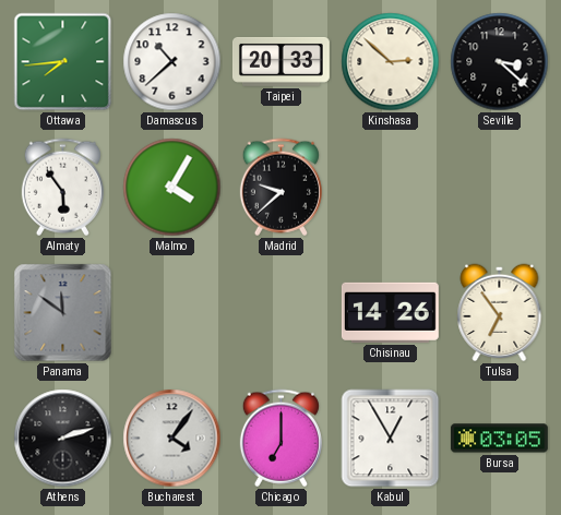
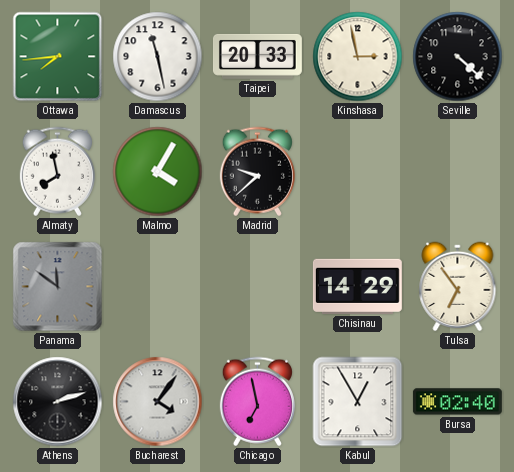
Damascus: 10:38 -> 11:28 (158, 57)
Kinshasa: 2:52 -> 2:58 (358, 57)
Seville: 3:22 -> 4:22 (458, 57)
Almaty: 5:54 -> 7:58 (57, 172)
Chisinau: 14:26 -> 14:29 (357, 286)
Chicago: 7:00 -> 6:58 (257, 402)
Bursa: 03:05 -> 02:40 (457, 402)
